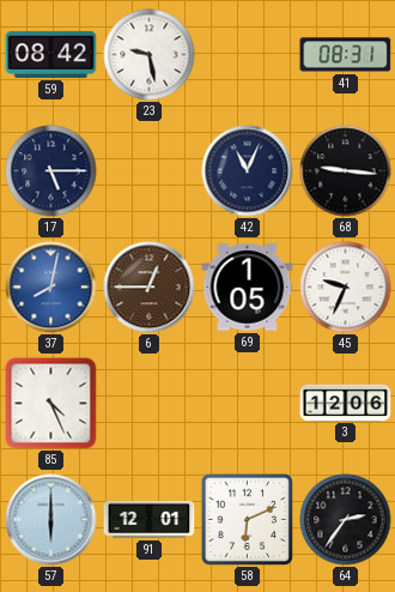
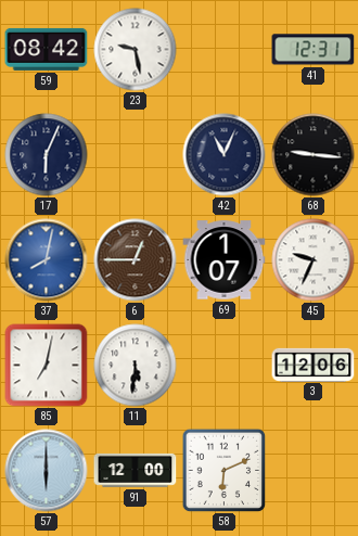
41: 08:31 -> 12:31 (314, 50)
17: 5:15 -> 6:04 (47, 155)
69: 1:05 -> 1:07 (225, 260)
85: 4:26 -> 7:02 (47, 366)
11: none -> 5:31 (136, 366)
91: 12:01 -> 12:00 (136, 470)
64: 2:36 -> none (346, 520)
